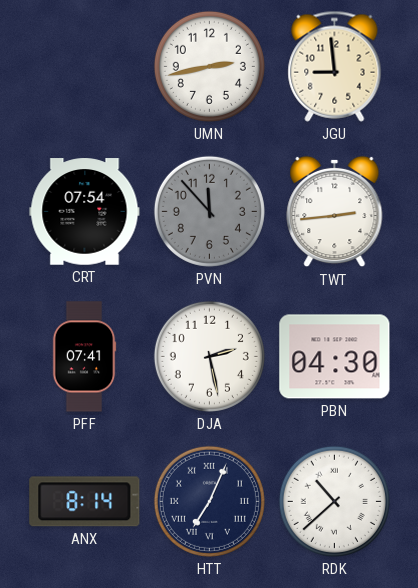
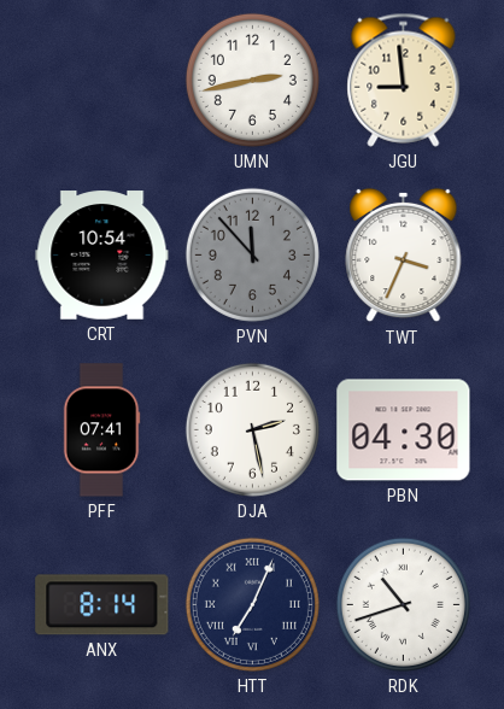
CRT: 07:54 -> 10:54 (102, 256)
TWT: 2:44 -> 3:34 (404, 256)
RDK: 10:38 -> 10:42 (403, 604)
